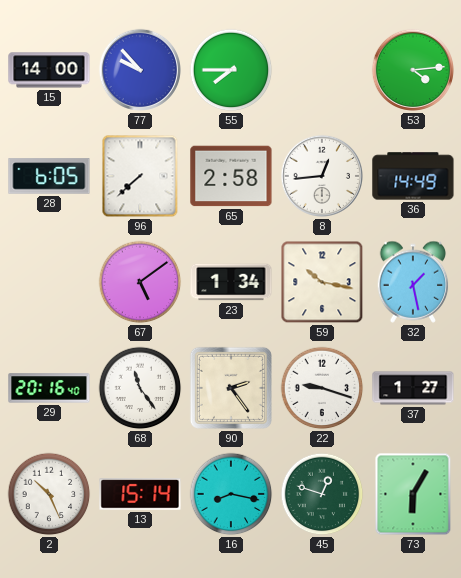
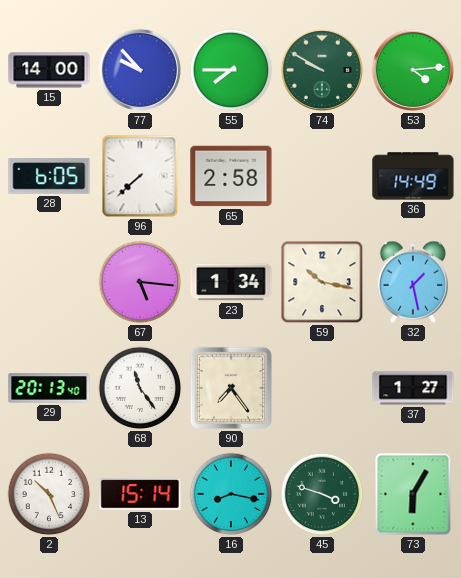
74: none -> 9:50 (322, 70)
8: 12:44 -> none (322, 176)
67: 5:09 -> 5:16 (140, 282)
29: 20:16 -> 20:13 (49, 388)
90: 2:24 -> 7:24 (231, 388)
22: 9:18 -> none (322, 388)
45: 12:48 -> 3:48 (322, 494)
